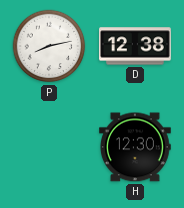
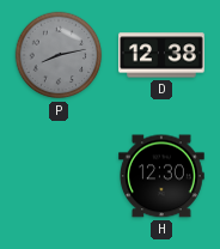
P dial: white -> grey (59, 55)
